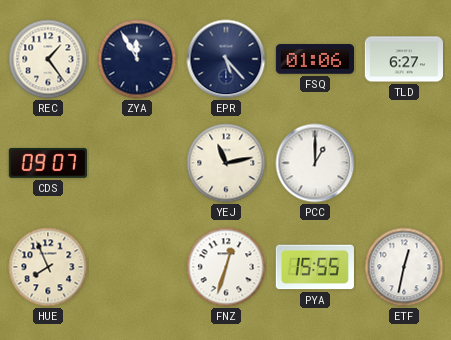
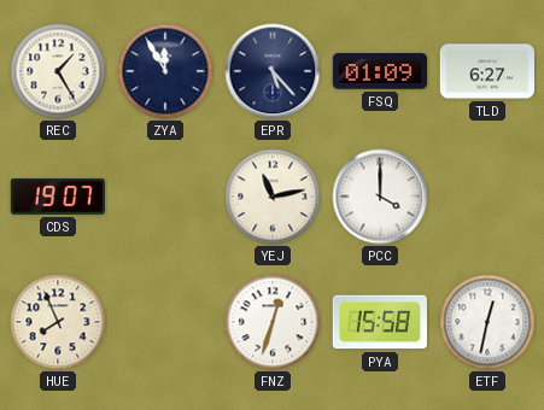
REC: 1:24 -> 1:25 (58, 71)
FSQ: 01:06 -> 01:09 (379, 71)
CDS: 09:07 -> 19:07 (57, 197)
PCC: 1:00 -> 4:00 (380, 197)
PYA: 15:55 -> 15:58 (380, 322)
